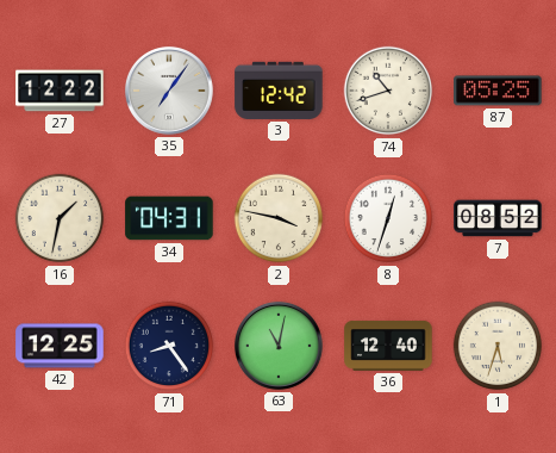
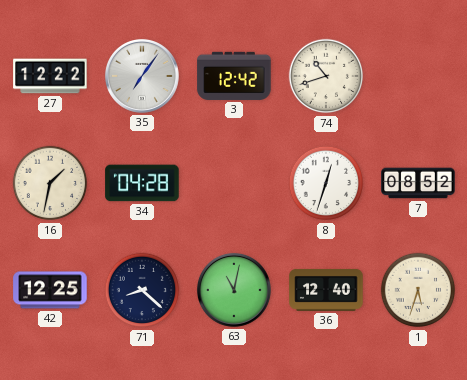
87: 05:25 -> none (498, 91)
34: 04:31 -> 04:28 (142, 183)
2: 3:47 -> none (279, 218)
71: 8:24 -> 8:22 (142, 290)
